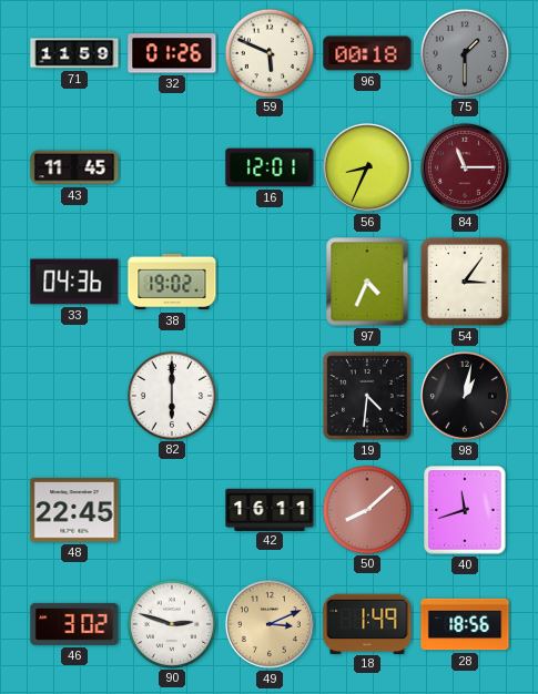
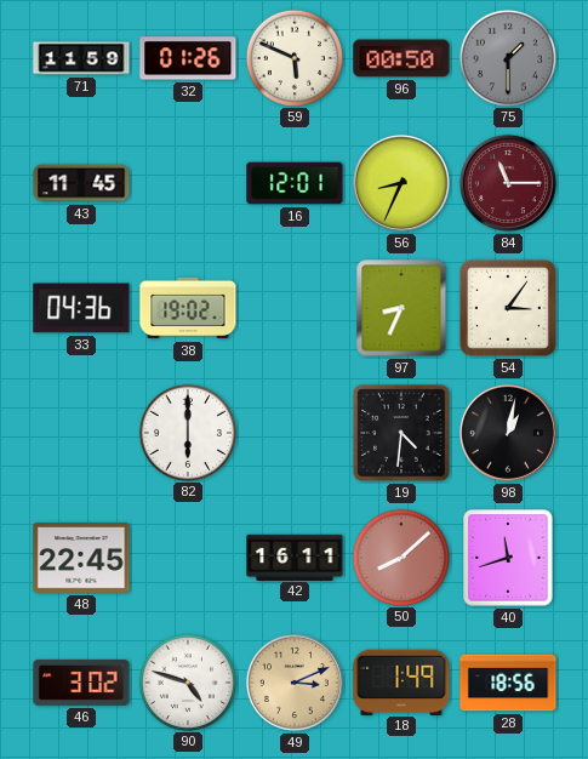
96: 00:18 -> 00:50 (401, 58)
97: 4:34 -> 8:34 (401, 308)
90: 2:48 -> 4:48 (187, 681)
